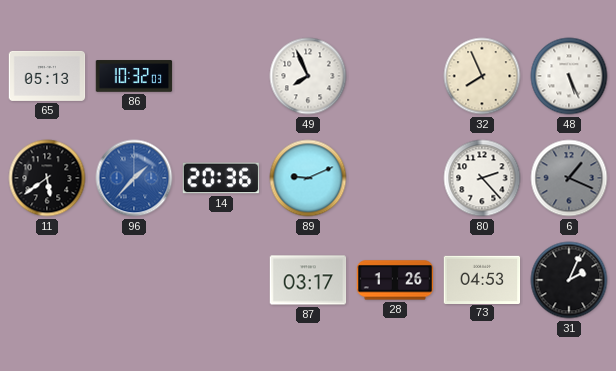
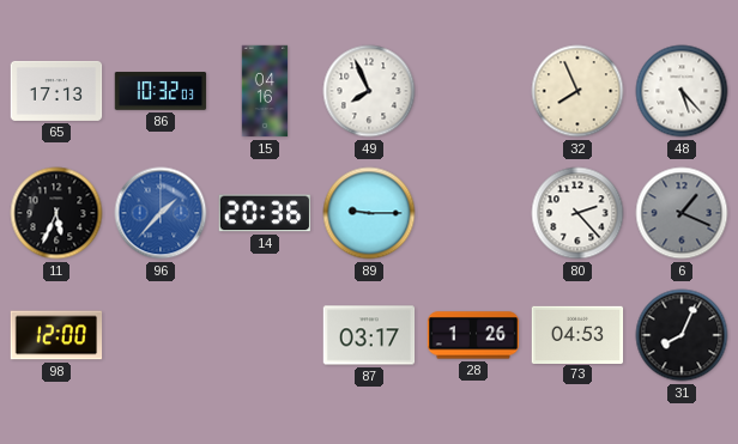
65: 05:13 -> 17:13 (56, 91)
15: none -> 04:16 (265, 91)
48: 5:26 -> 5:23 (682, 91)
11: 5:39 -> 5:34 (56, 213)
89: 9:11 -> 9:15 (369, 213)
98: none -> 12:00 (56, 335)
31: 2:04 -> 8:04 (682, 335)
